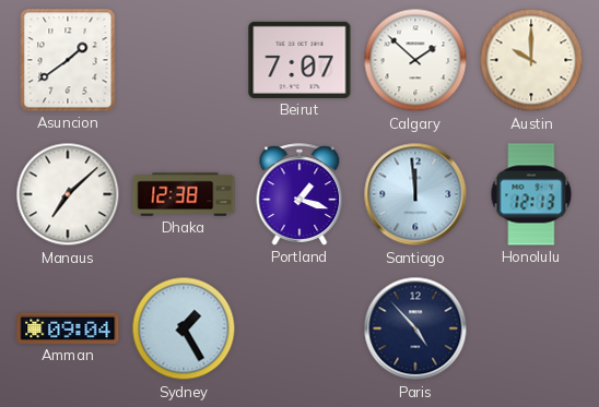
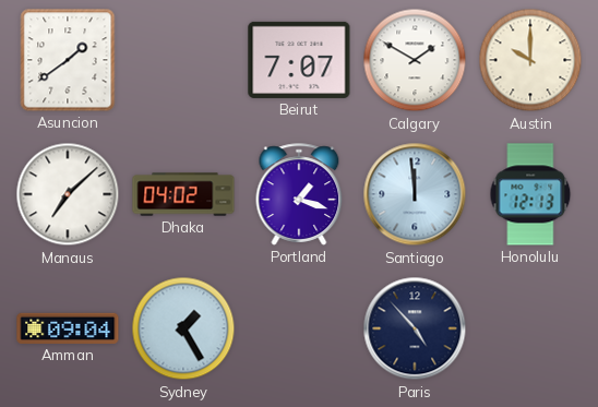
Calgary: 1:52 -> 1:50 (415, 60)
Dhaka: 12:38 -> 04:02 (183, 194)
